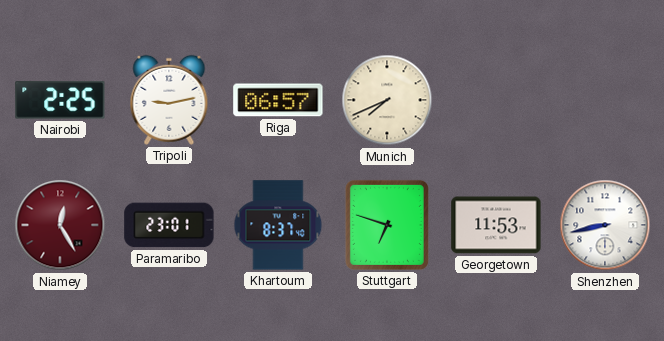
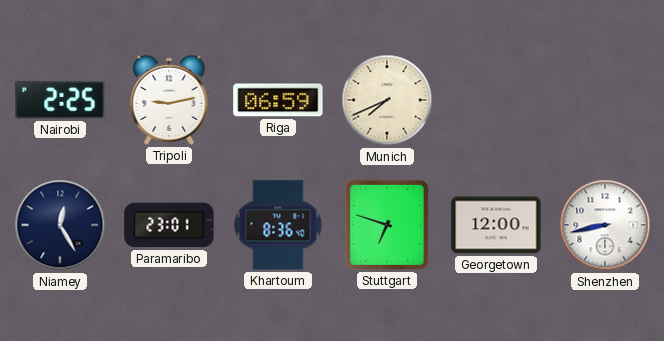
Riga: 06:57 -> 06:59 (278, 100)
Niamey dial: burgundy -> navy (60, 225)
Khartoum: 8:37 -> 8:36 (278, 225)
Georgetown: 11:53 -> 12:00 (496, 225)
